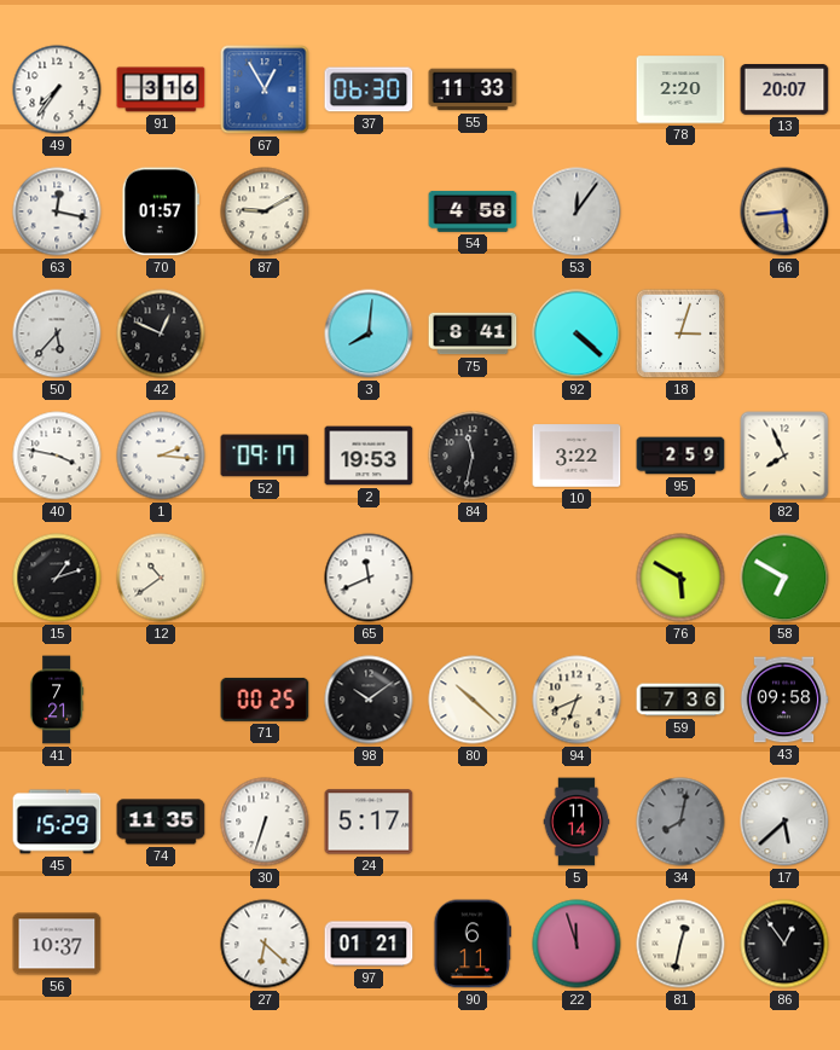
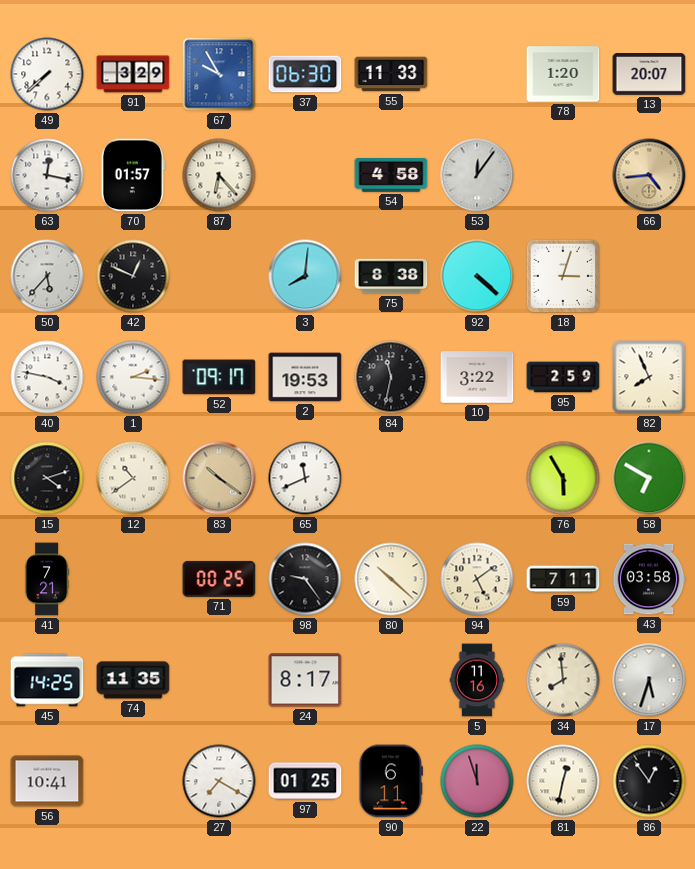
49: 7:36 -> 7:38 (47, 74)
91: 3:16 -> 3:29 (133, 74)
67: 12:55 -> 9:55 (219, 74)
78: 2:20 -> 1:20 (563, 74)
87: 9:10 -> 6:23 (219, 175)
66: 5:44 -> 4:44 (649, 175)
75: 8:41 -> 8:38 (391, 276)
15: 1:12 -> 4:12 (47, 478)
83: none -> 10:21 (219, 478)
76: 5:50 -> 5:55 (563, 478)
98: 10:09 -> 9:24 (305, 579)
94: 6:41 -> 5:09 (477, 579)
59: 7:36 -> 7:11 (563, 579)
43: 09:58 -> 03:58 (649, 579)
45: 15:29 -> 14:25 (47, 680)
30: 6:33 -> none (265, 822)
24: 5:17 -> 8:17 (305, 680)
5: 11:14 -> 11:16 (477, 680)
34: 8:02 -> 7:59 (563, 680)
34 dial: grey -> cream (563, 680)
17: 5:38 -> 5:33 (649, 680)
56: 10:37 -> 10:41 (47, 781)
27: 6:22 -> 7:20 (219, 781)
97: 01:21 -> 01:25 (305, 781)
